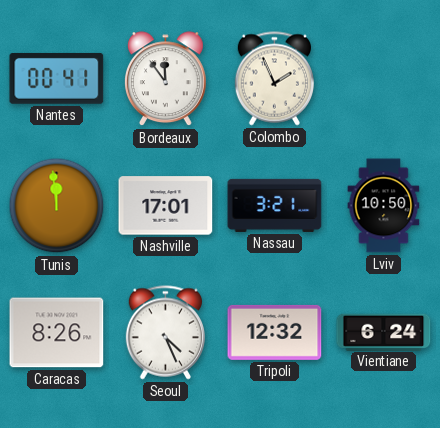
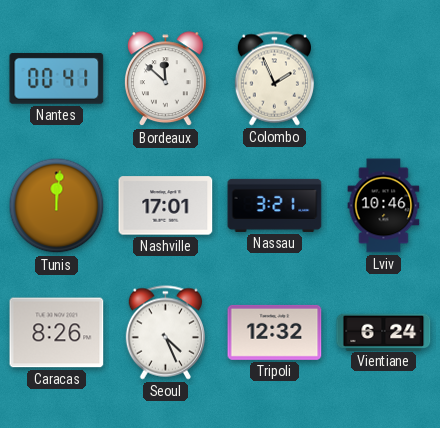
Bordeaux: 11:54 -> 11:52 (166, 79)
Tunis: 11:59 -> 12:01 (57, 206)
Lviv: 10:50 -> 10:46 (384, 206)
